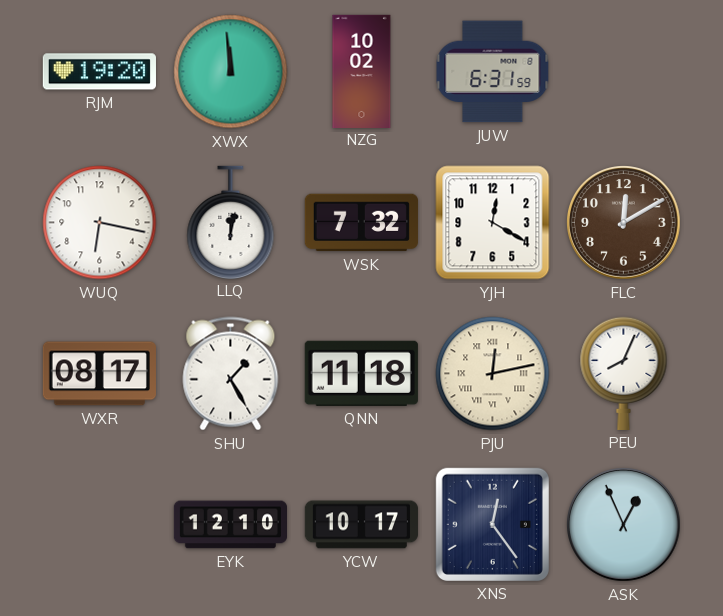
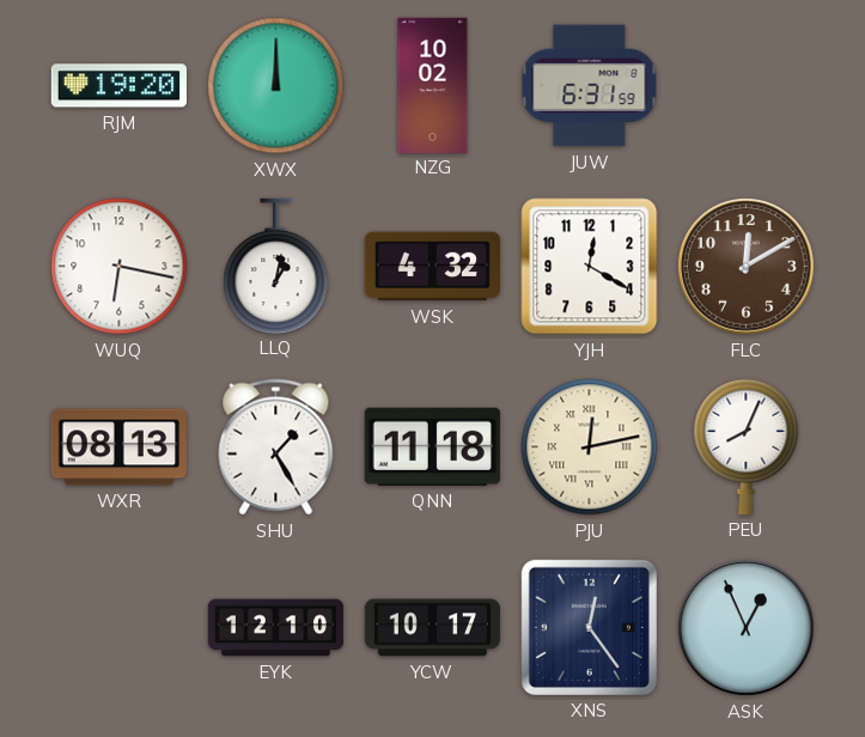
XWX: 11:59 -> 12:00 (276, 86)
LLQ: 12:02 -> 1:02 (276, 266)
WSK: 7:32 -> 4:32 (432, 267)
WXR: 08:17 -> 08:13 (118, 447)
